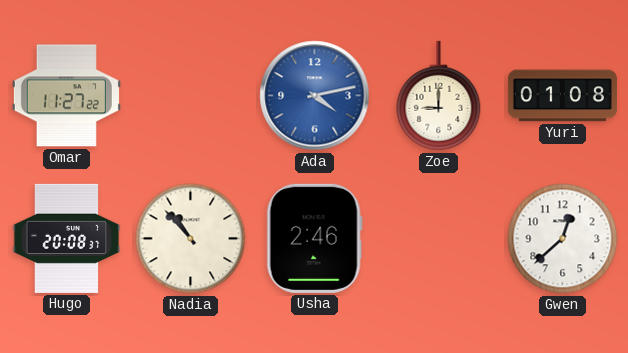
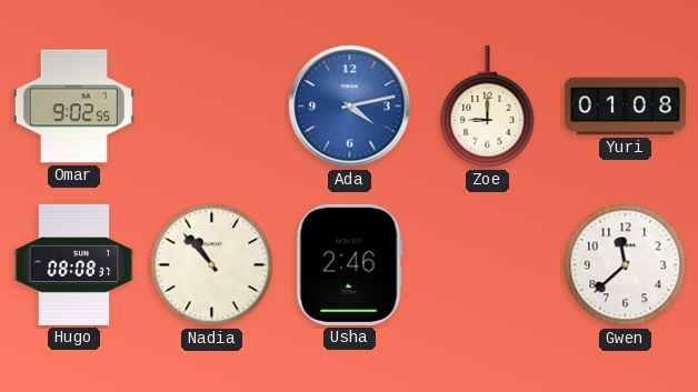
Omar: 11:27 -> 9:02 (73, 107)
Hugo: 20:08 -> 08:08 (74, 264)
Gwen: 12:38 -> 11:38 (626, 265)
